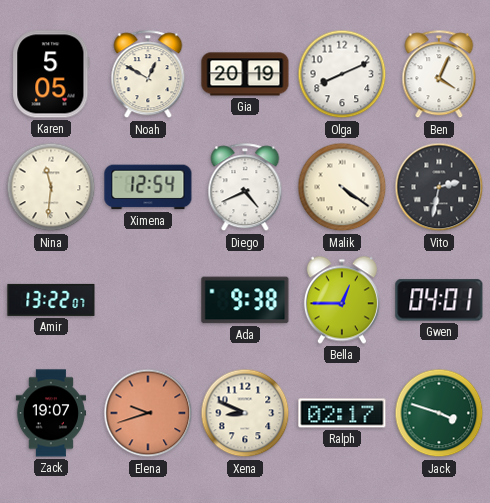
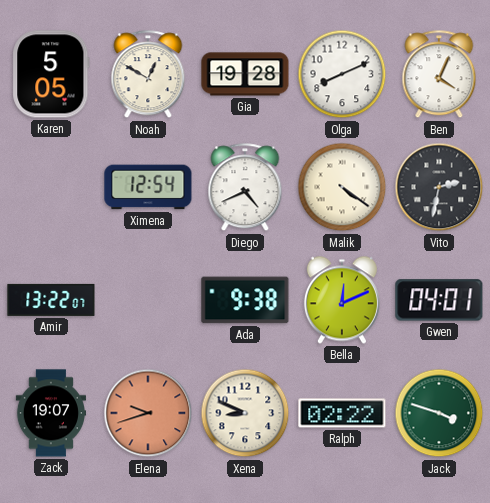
Gia: 20:19 -> 19:28 (245, 74)
Nina: 11:31 -> none (51, 187)
Bella: 12:45 -> 12:11 (342, 300)
Ralph: 02:17 -> 02:22 (342, 413)
